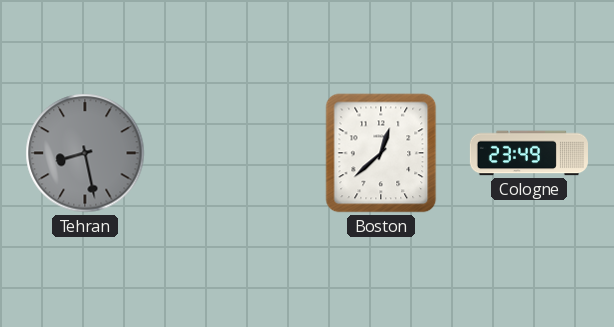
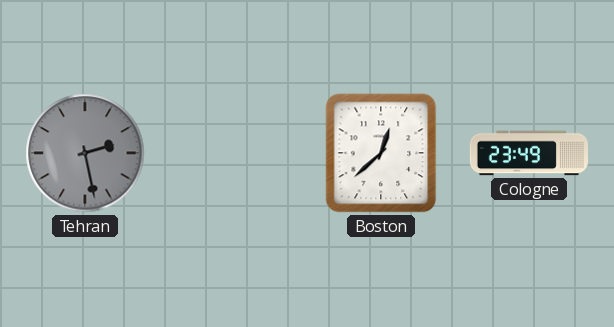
Tehran: 8:28 -> 2:28 (85, 153)
